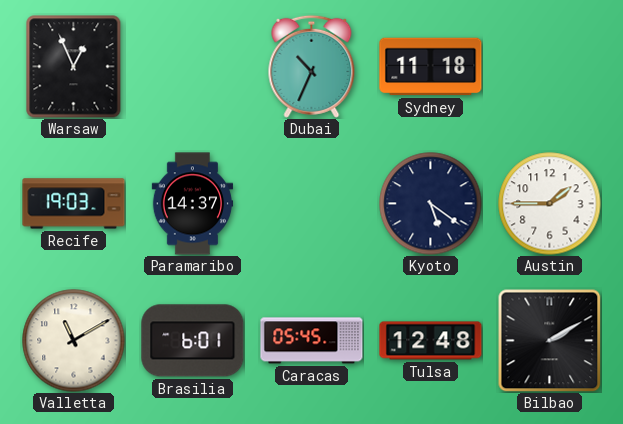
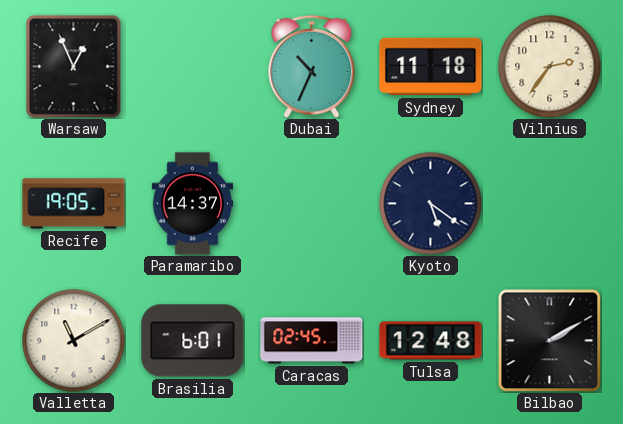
Vilnius: none -> 2:36 (550, 67)
Recife: 19:03 -> 19:05 (74, 204)
Austin: 1:45 -> none (550, 204)
Caracas: 05:45 -> 02:45 (312, 341)
